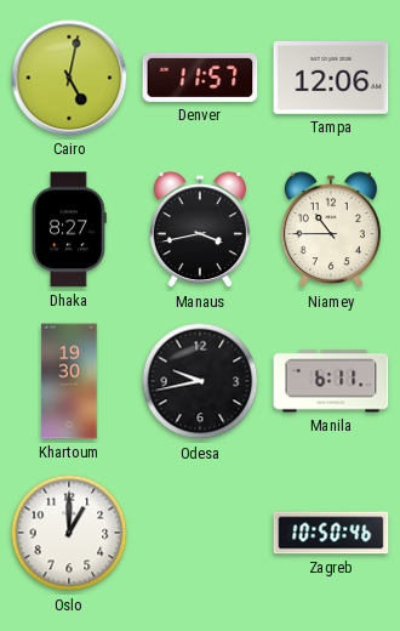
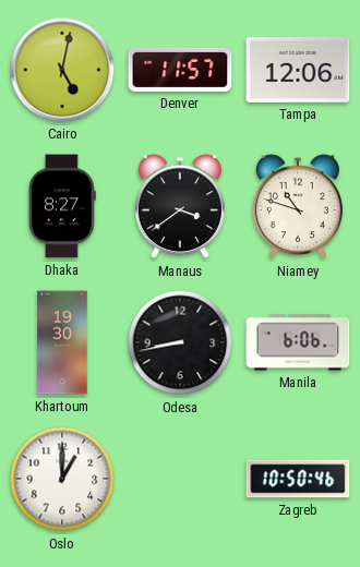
Manaus: 3:43 -> 3:39 (180, 207)
Niamey: 10:45 -> 10:48 (298, 207)
Odesa: 9:43 -> 8:43 (180, 342)
Manila: 6:11 -> 6:06 (298, 342)
